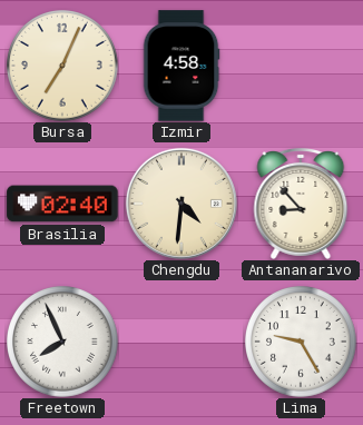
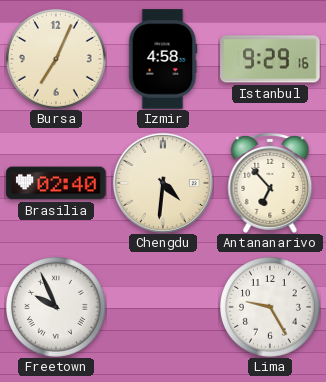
Istanbul: none -> 9:29 (270, 59)
Antananarivo: 8:53 -> 6:53 (270, 183)
Freetown: 7:56 -> 9:56 (57, 308)
